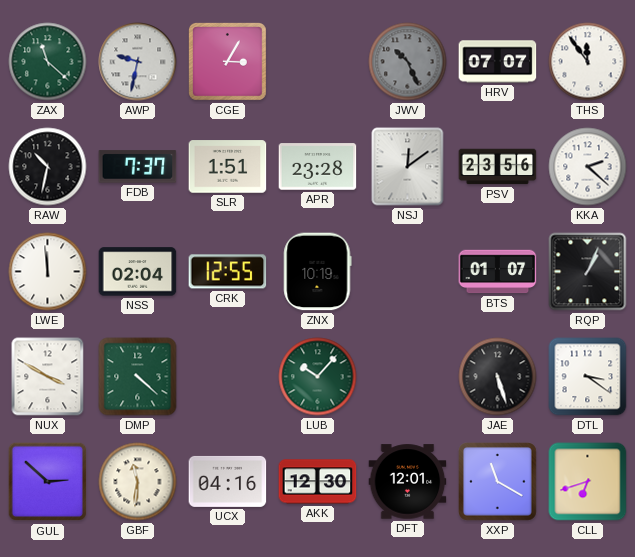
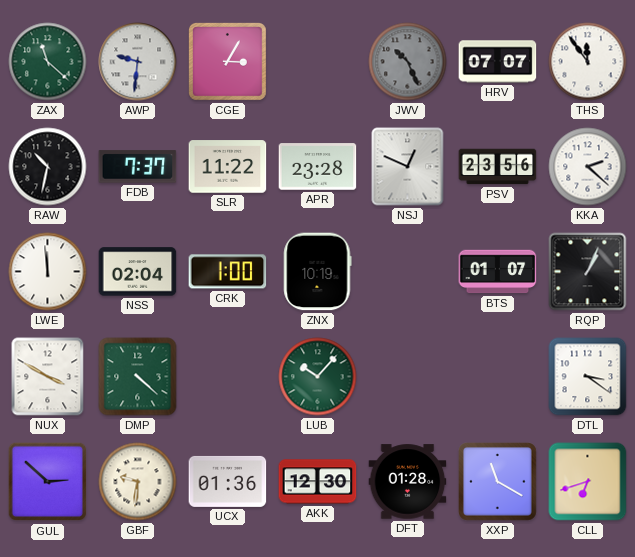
AWP: 9:32 -> 9:31 (138, 62)
SLR: 1:51 -> 11:22 (228, 167)
NSJ: 12:09 -> 12:49 (408, 167)
CRK: 12:55 -> 1:00 (228, 272)
JAE: 5:27 -> none (498, 377)
GBF: 11:31 -> 9:31 (138, 482)
UCX: 04:16 -> 01:36 (228, 481)
DFT: 12:01 -> 01:28 (408, 482)
